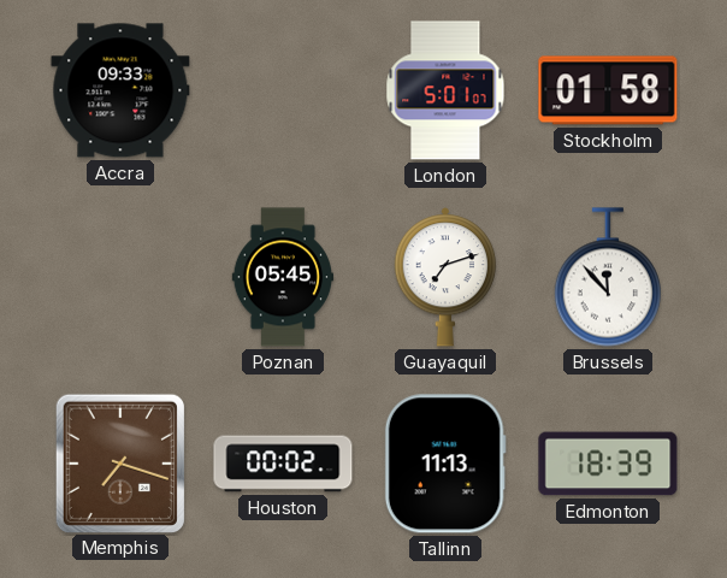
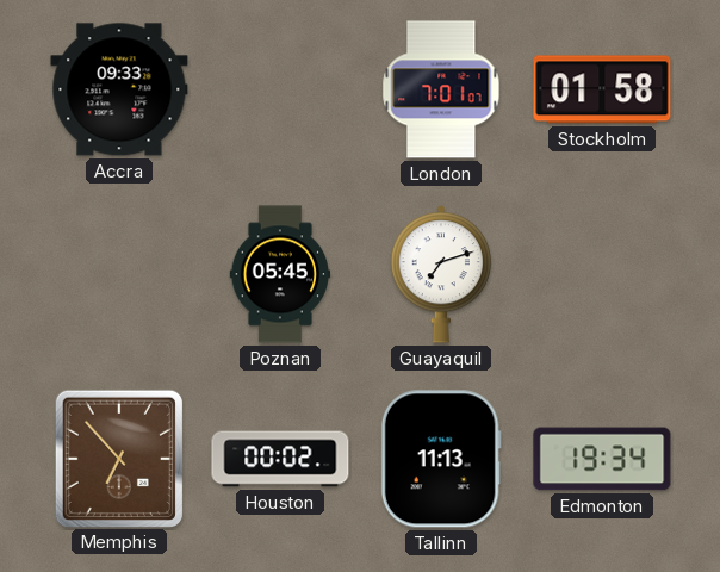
London: 5:01 -> 7:01 (441, 89)
Brussels: 11:53 -> none (608, 277)
Memphis: 7:18 -> 6:53 (119, 458)
Edmonton: 18:39 -> 19:34 (602, 459)
